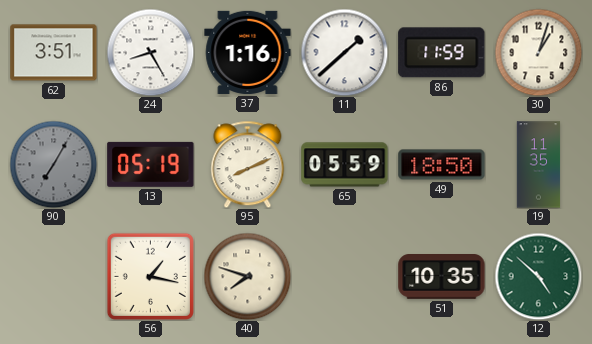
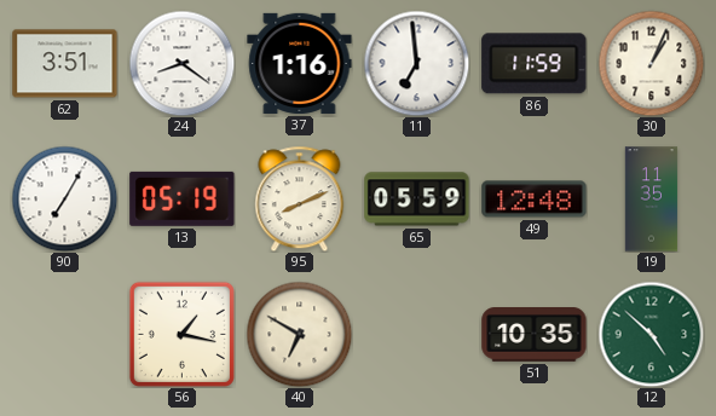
24: 8:25 -> 8:21 (181, 63)
11: 1:38 -> 6:59 (416, 63)
30: 1:03 -> 1:04 (651, 63)
90 dial: grey -> white (64, 198)
49: 18:50 -> 12:48 (535, 200)
40: 7:48 -> 6:50 (299, 334)
